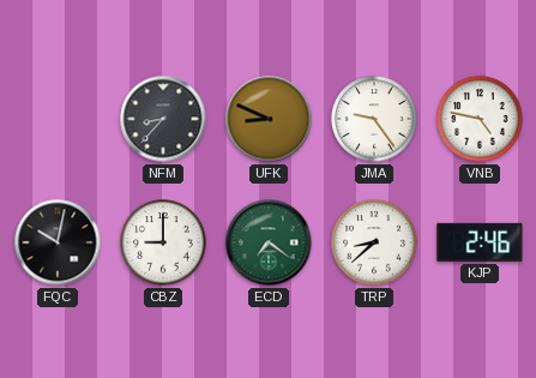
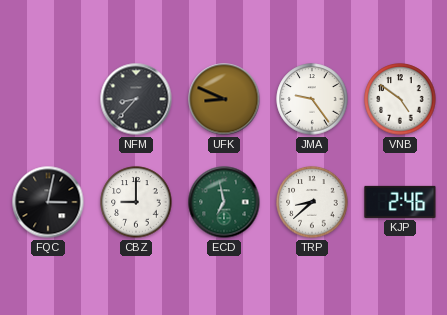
VNB: 4:47 -> 4:51 (400, 99)
FQC: 10:02 -> 3:02 (48, 202)
ECD: 7:21 -> 6:58 (224, 202)
